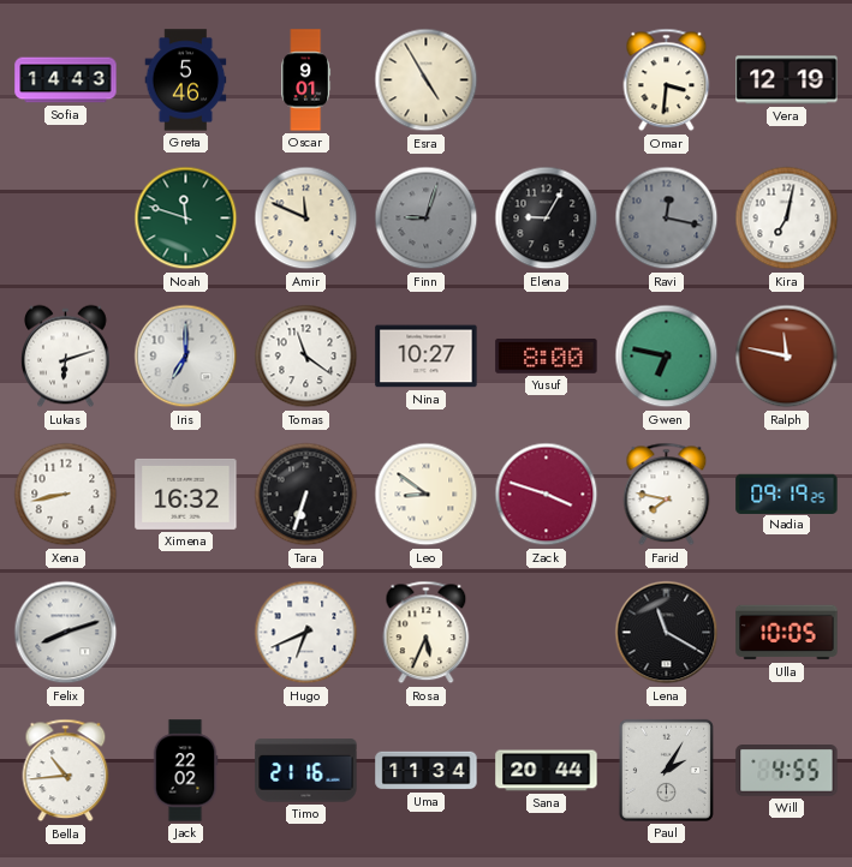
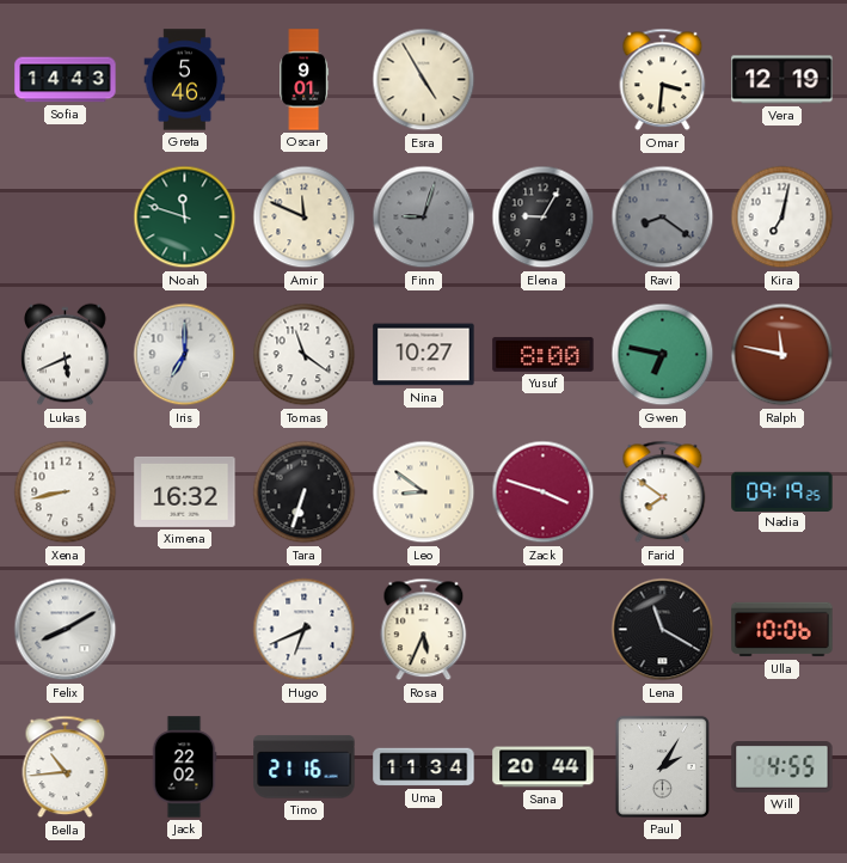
Ravi: 12:17 -> 8:21 (663, 218)
Lukas: 6:12 -> 5:41 (66, 355)
Farid: 7:47 -> 7:51 (663, 492)
Felix: 8:12 -> 8:10 (66, 630)
Ulla: 10:05 -> 10:06 (782, 630)
